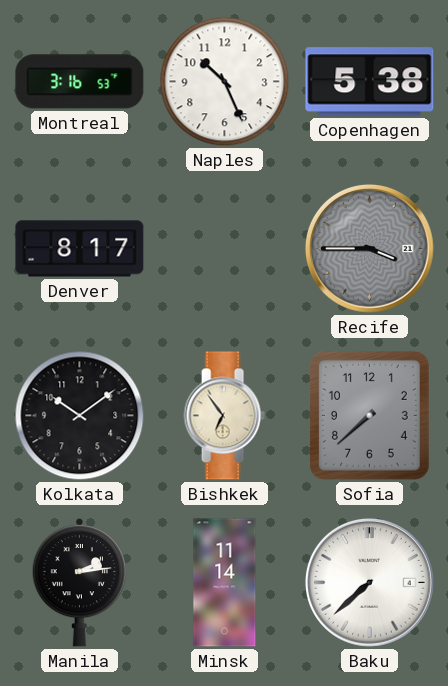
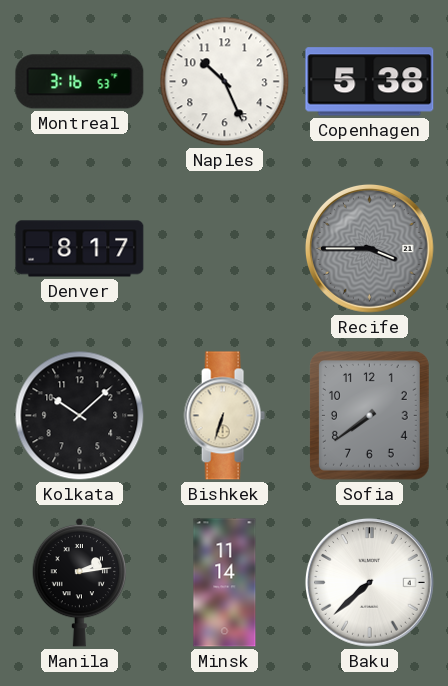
Kolkata: 10:09 -> 10:08 (80, 416)
Bishkek: 6:54 -> 6:33 (224, 416)
Sofia: 7:38 -> 7:39 (369, 415)
